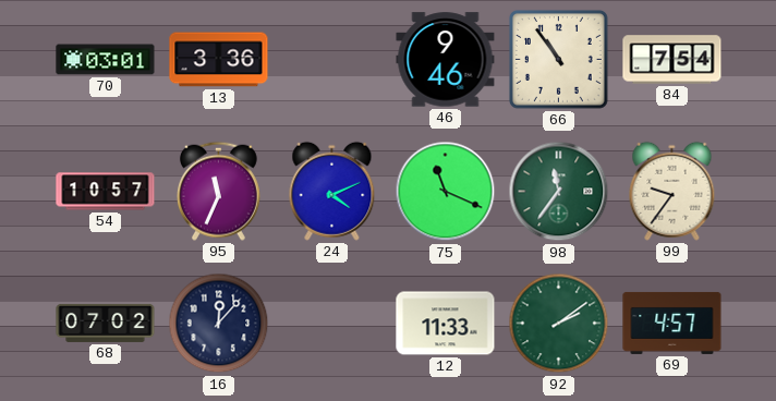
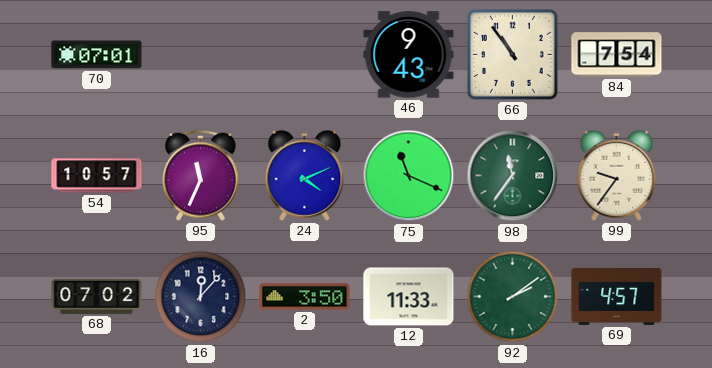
70: 03:01 -> 07:01 (97, 55)
13: 3:36 -> none (219, 60)
46: 9:46 -> 9:43 (409, 55)
2: none -> 3:50 (305, 297)
